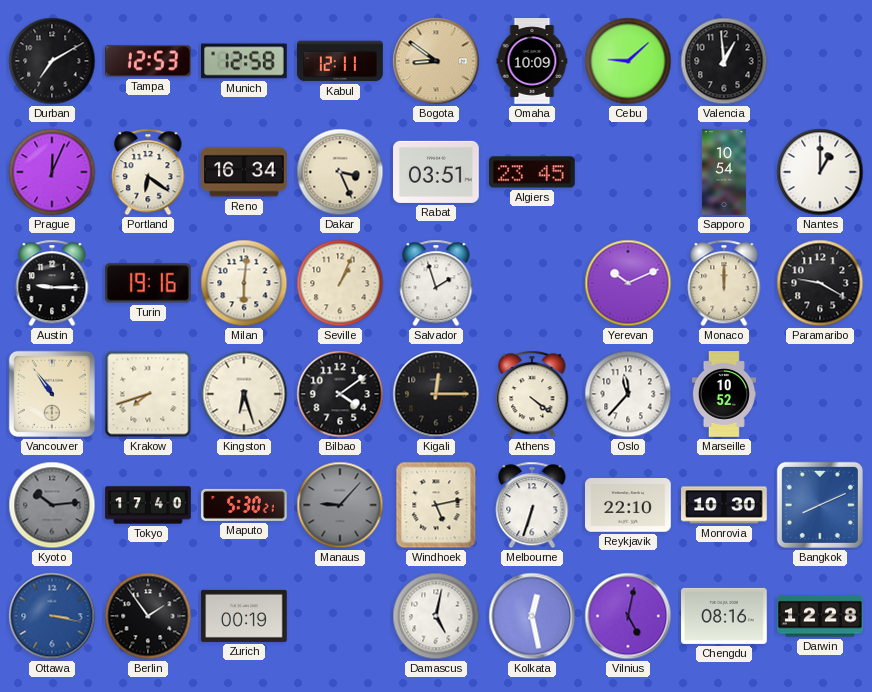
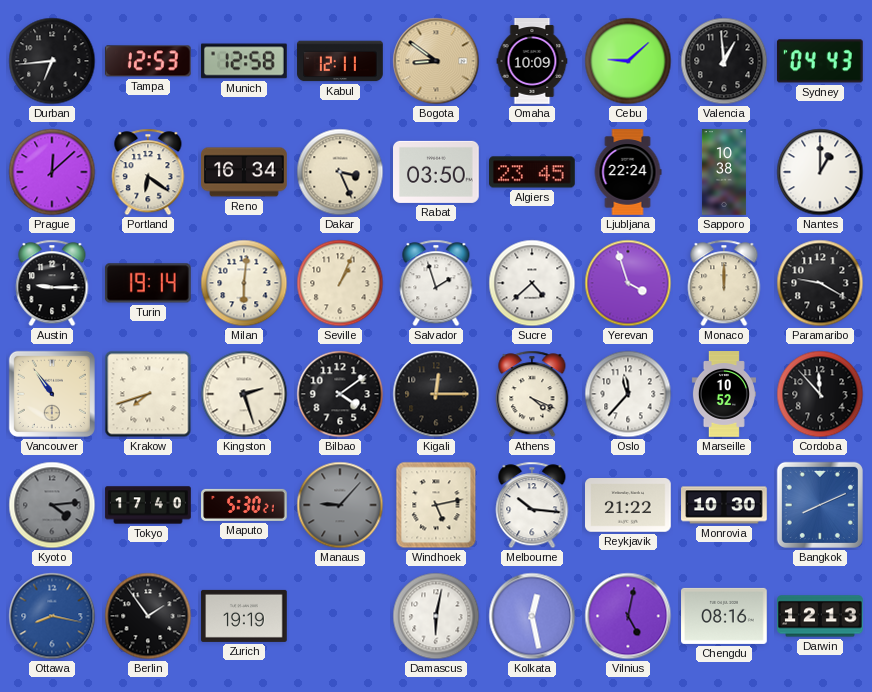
Durban: 7:10 -> 6:44 (52, 61)
Sydney: none -> 04:43 (820, 61)
Prague: 12:04 -> 12:08 (52, 172)
Rabat: 03:51 -> 03:50 (437, 172)
Ljubljana: none -> 22:24 (628, 172)
Sapporo: 10:54 -> 10:38 (724, 172)
Turin: 19:16 -> 19:14 (148, 283)
Sucre: none -> 4:38 (532, 283)
Yerevan: 10:11 -> 3:57 (628, 283)
Kingston: 6:27 -> 2:27 (244, 394)
Athens: 4:21 -> 4:19 (532, 394)
Cordoba: none -> 11:53 (820, 394)
Kyoto: 10:14 -> 4:14 (52, 505)
Melbourne: 6:33 -> 10:16 (532, 505)
Reykjavik: 22:10 -> 21:22 (629, 505)
Ottawa: 3:17 -> 8:17 (52, 616)
Zurich: 00:19 -> 19:19 (244, 616)
Damascus: 5:02 -> 6:02 (436, 616)
Darwin: 12:28 -> 12:13 (820, 616)
